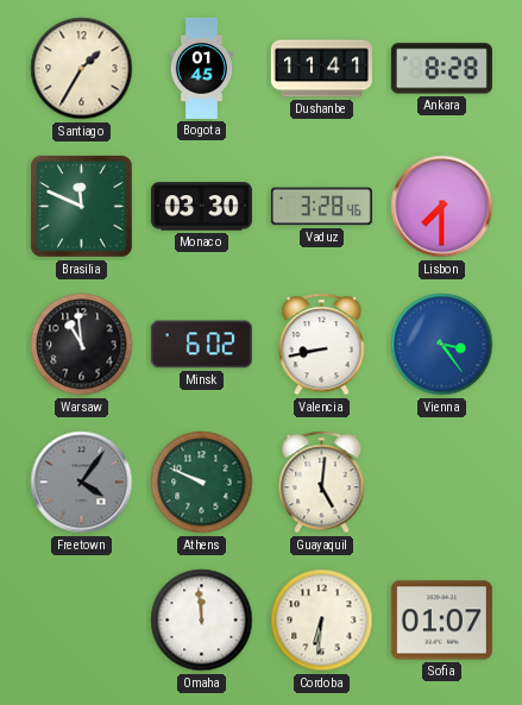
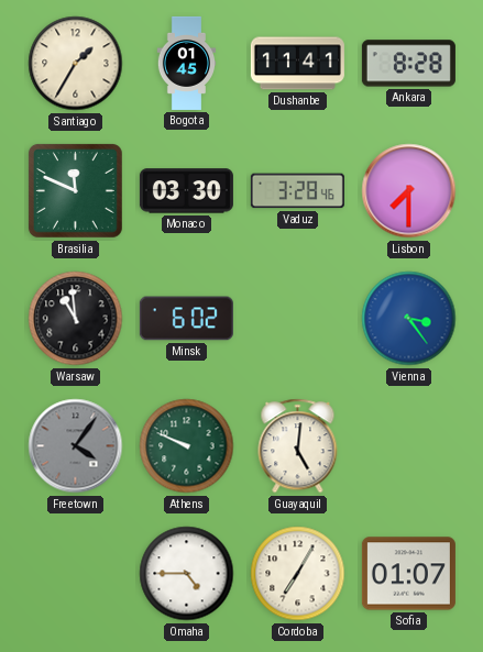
Valencia: 8:43 -> none (322, 345)
Omaha: 11:59 -> 4:45 (187, 574)
Cordoba: 6:31 -> 7:05 (298, 574)
